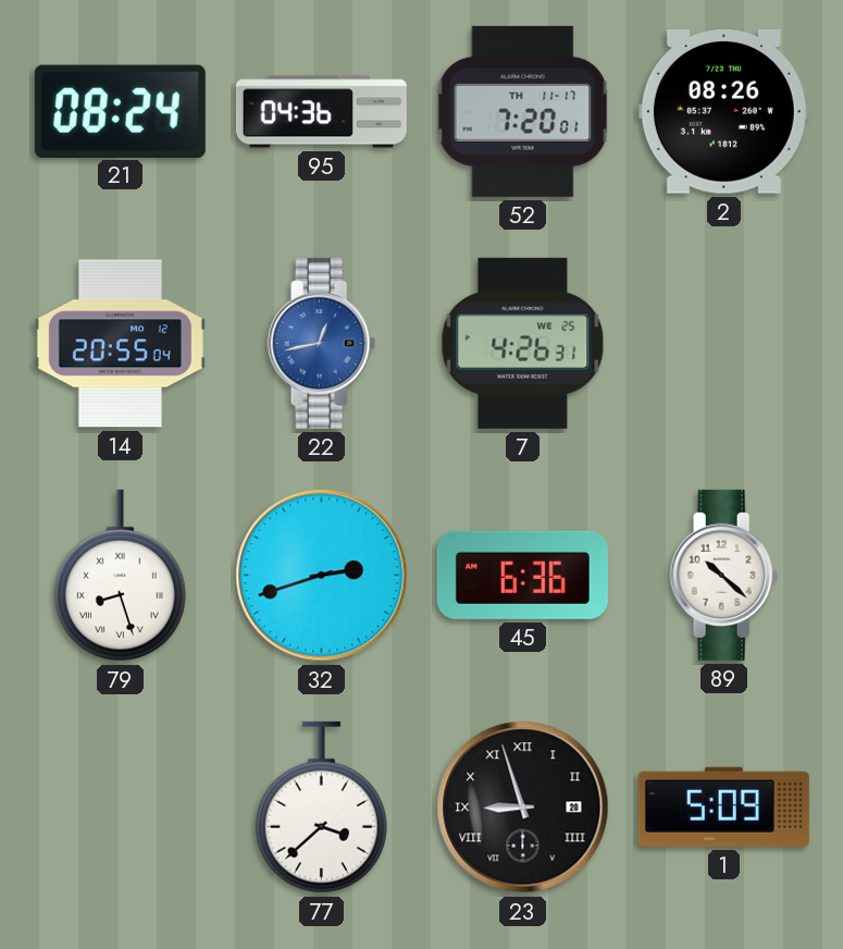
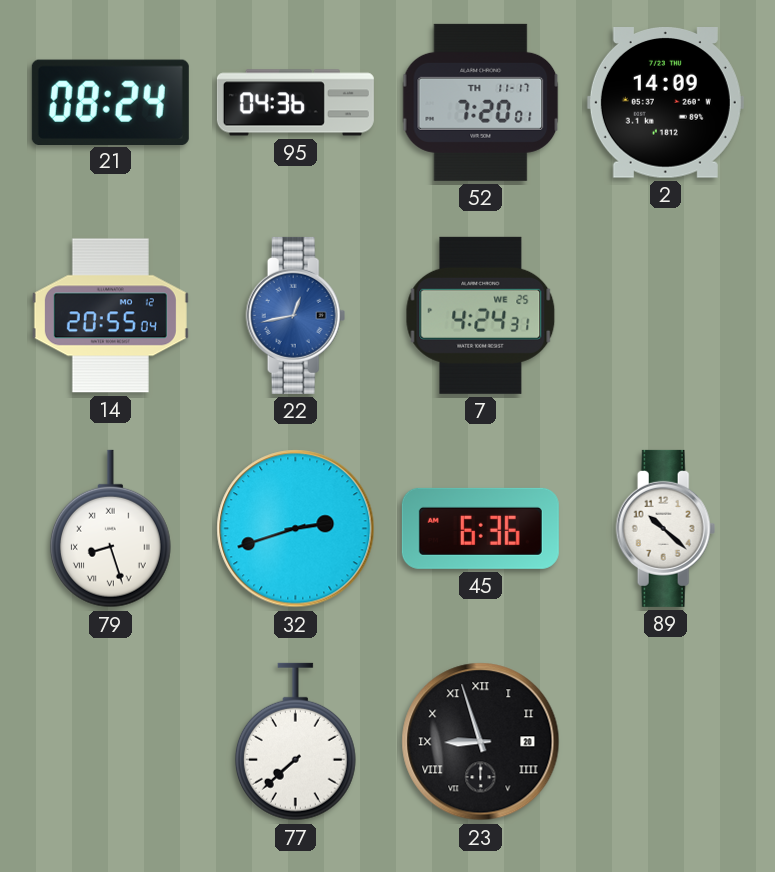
2: 08:26 -> 14:09 (665, 103)
7: 4:26 -> 4:24 (481, 315)
77: 3:38 -> 7:38 (295, 742)
1: 5:09 -> none (723, 806)
